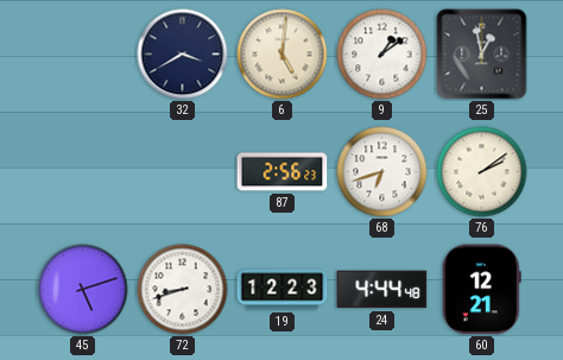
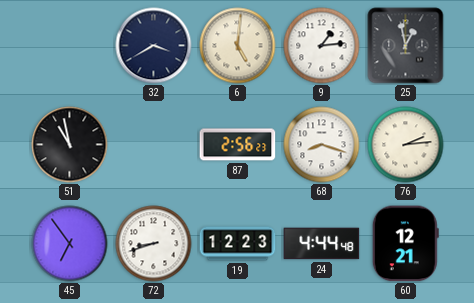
9: 1:09 -> 1:14 (322, 46)
51: none -> 10:58 (70, 145)
68: 6:42 -> 8:18 (322, 145)
76: 2:09 -> 2:14 (406, 145)
45: 5:12 -> 6:54 (70, 244)
